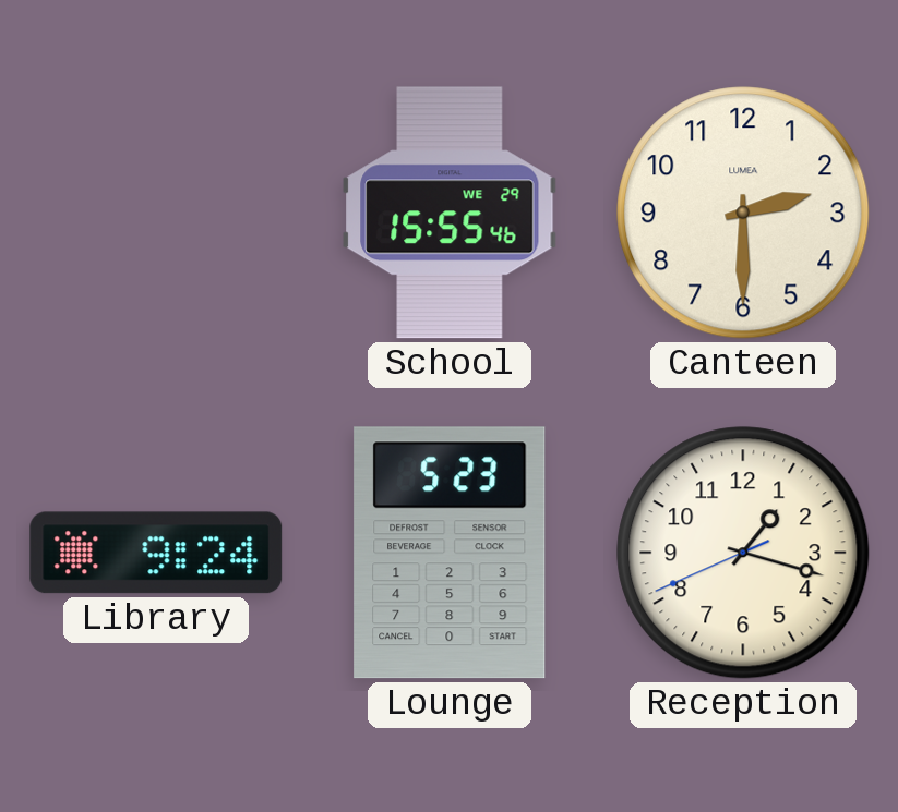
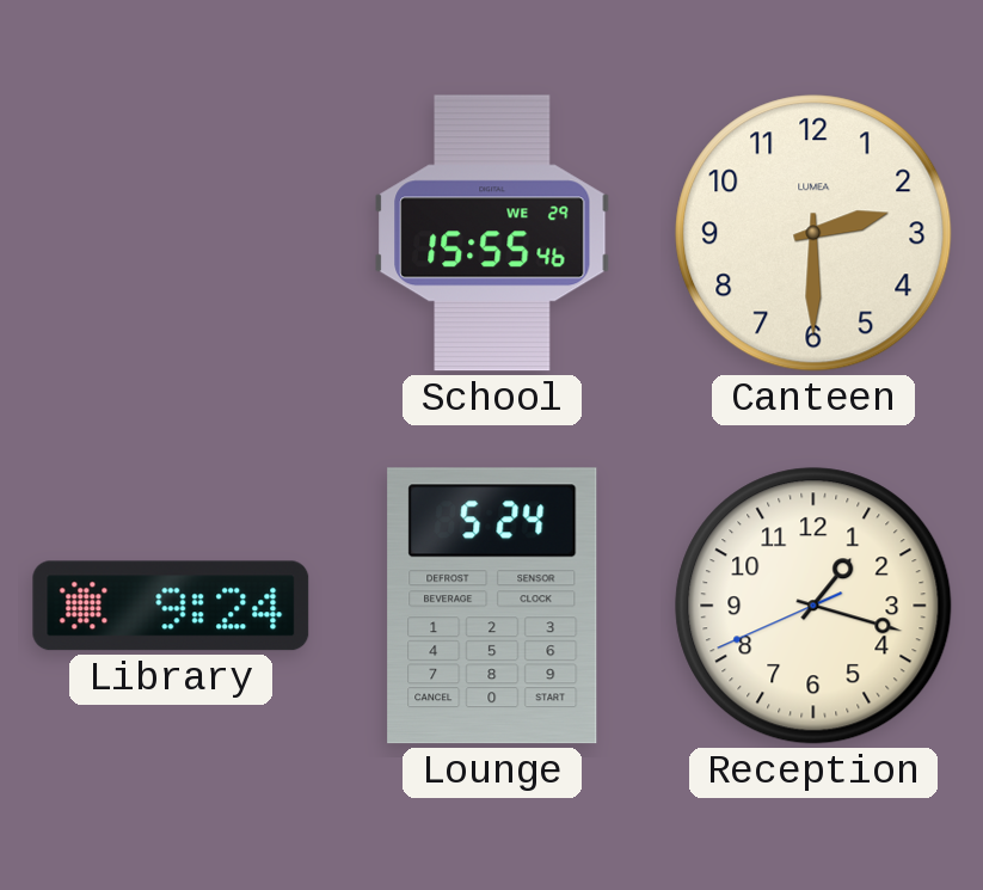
Lounge: 5:23 -> 5:24 (492, 606)
